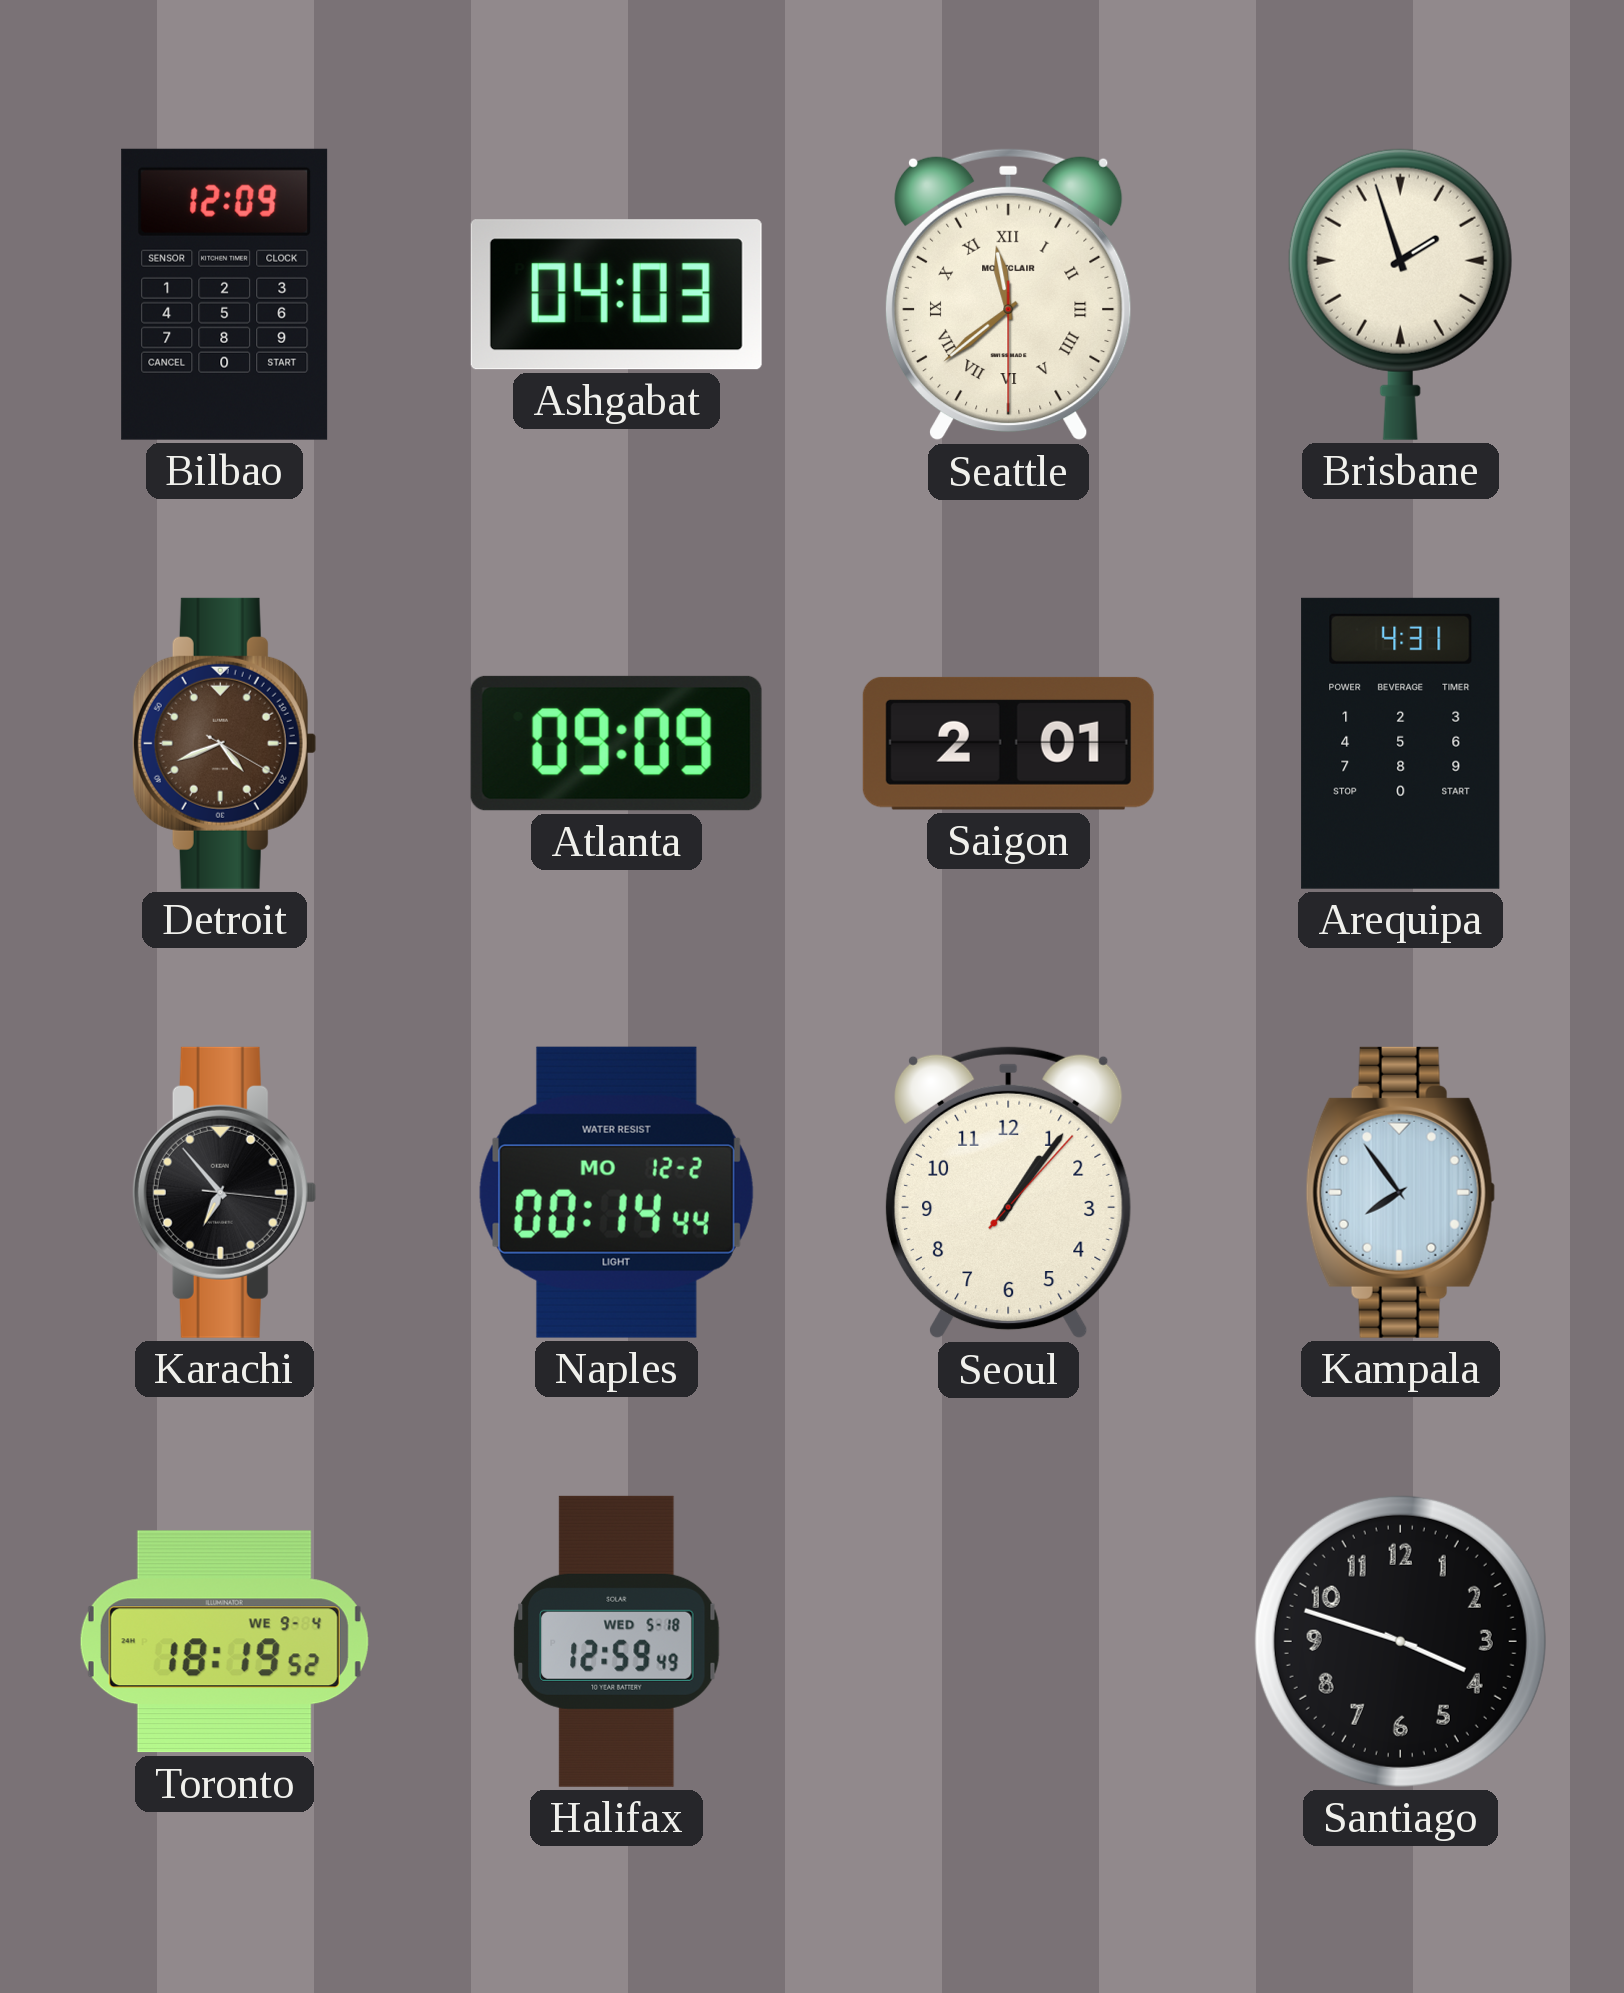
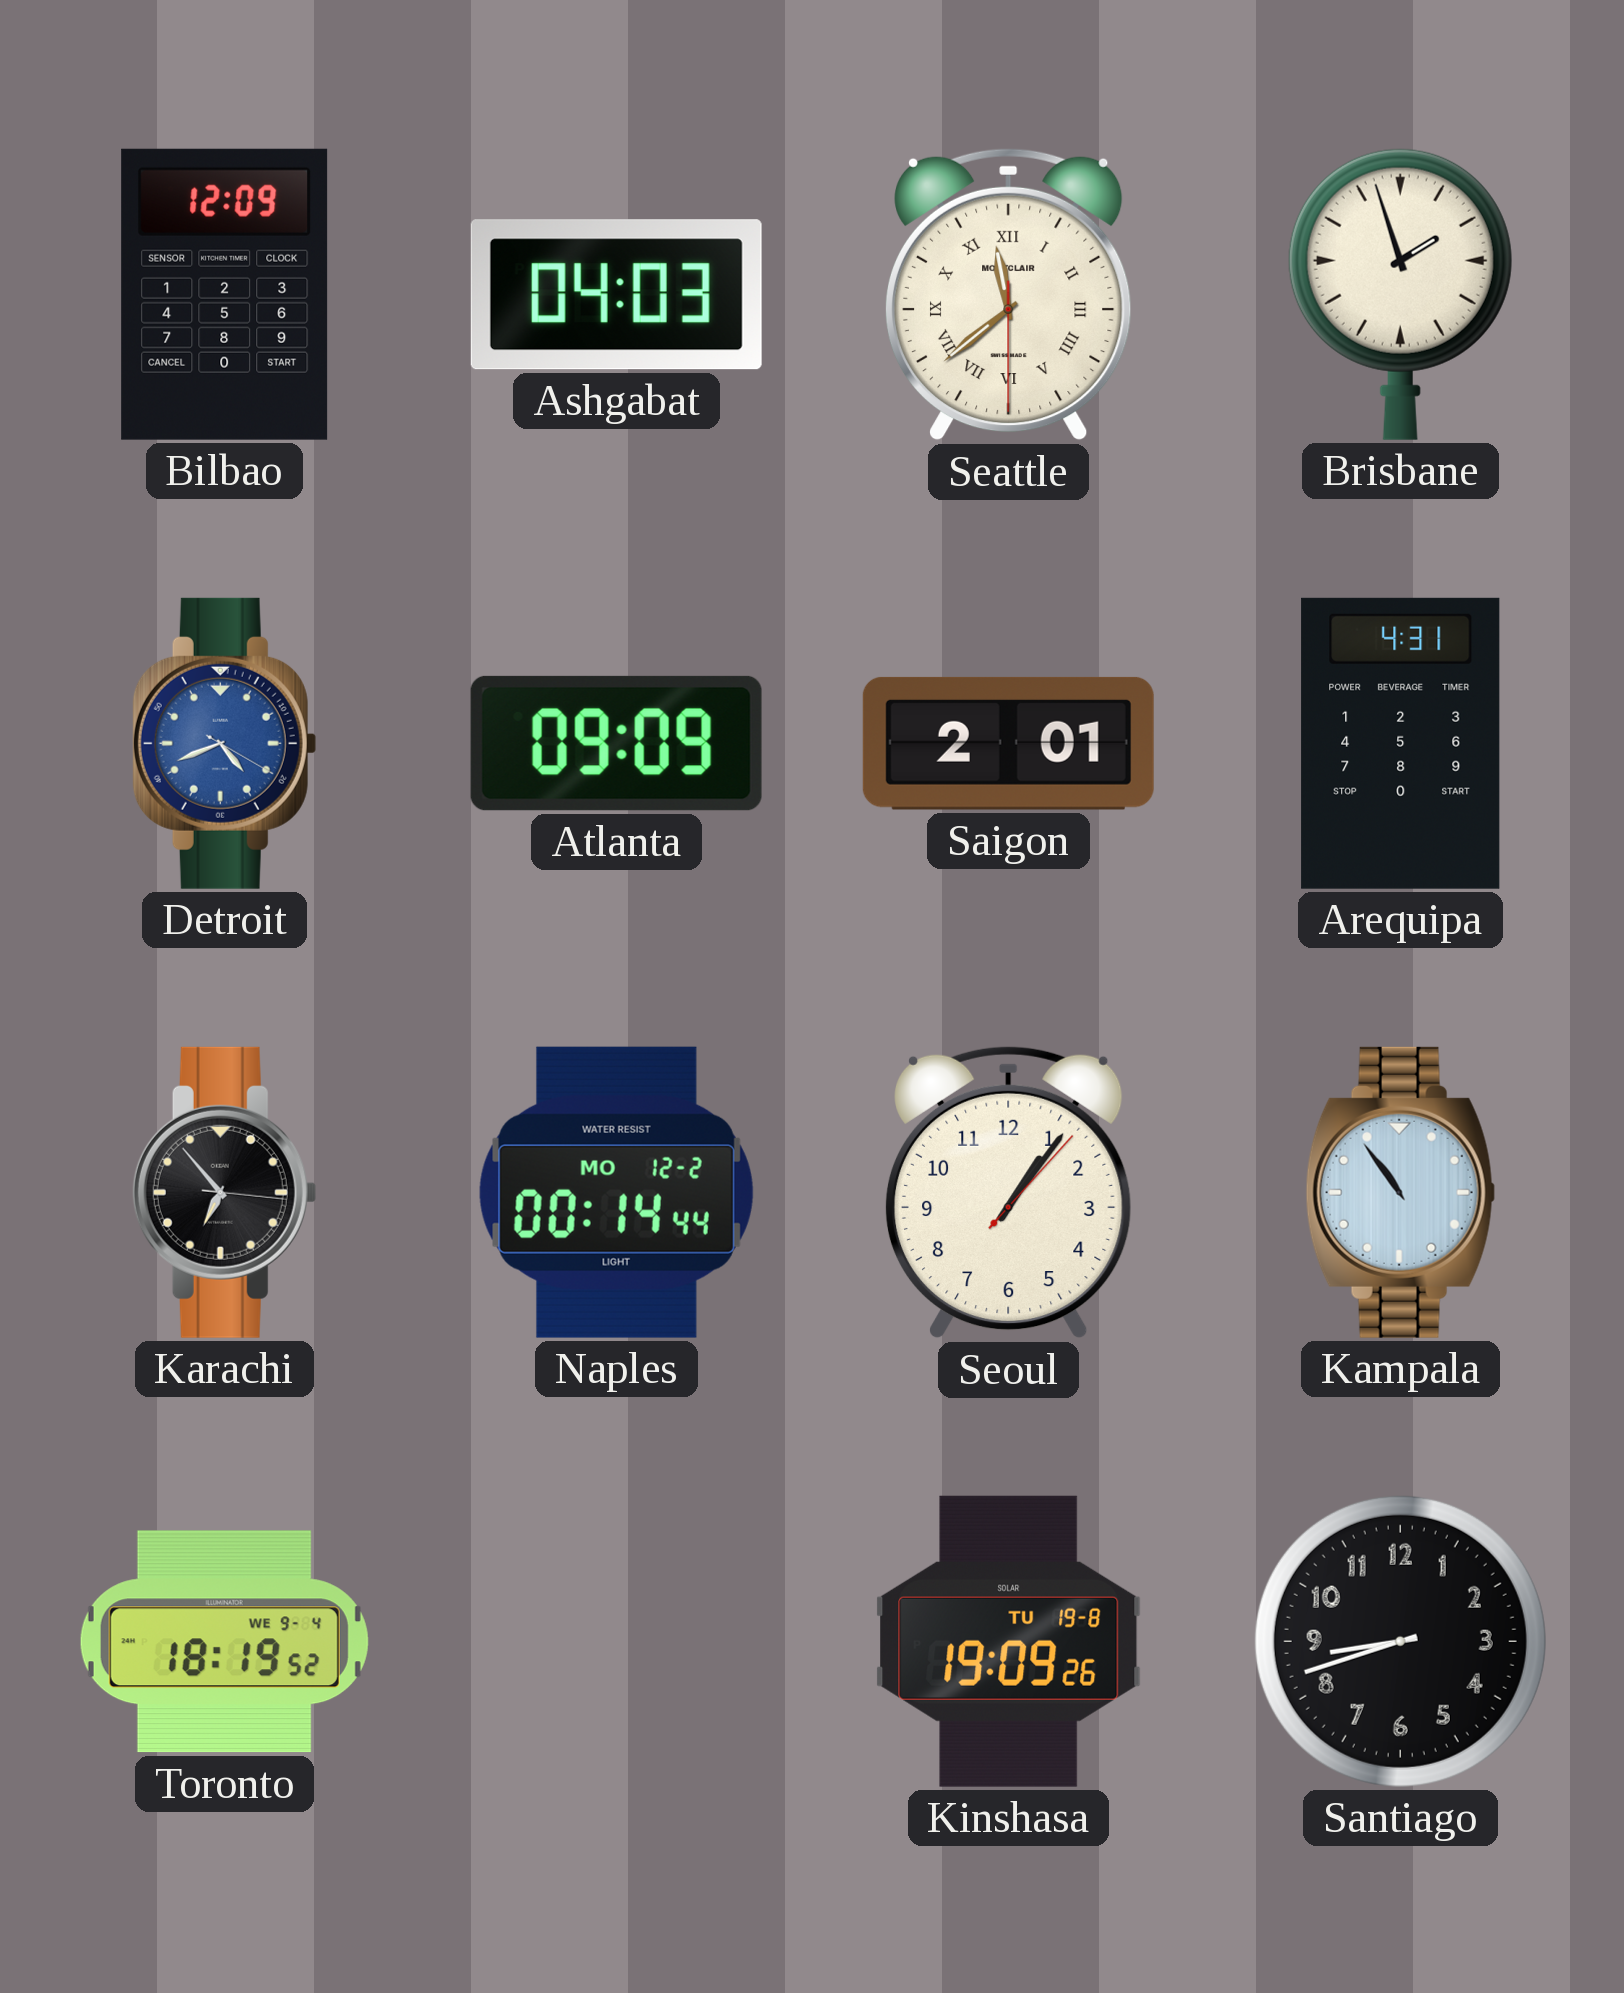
Detroit dial: brown -> blue (224, 743)
Kampala: 7:54 -> 10:54 (1400, 1192)
Halifax: 12:59 -> none (617, 1641)
Kinshasa: none -> 19:09 (1009, 1641)
Santiago: 3:48 -> 8:42 (1400, 1641)
